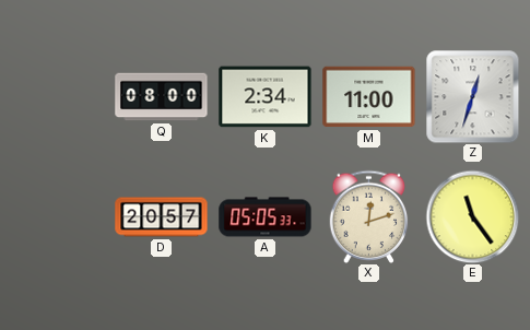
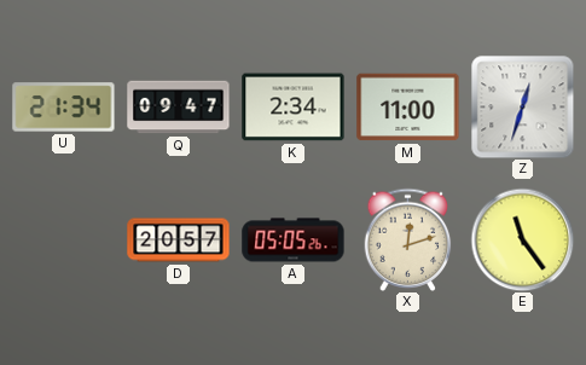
U: none -> 21:34 (64, 108)
Q: 08:00 -> 09:47 (179, 108)
A: 05:05:33 -> 05:05:26 (294, 241)
